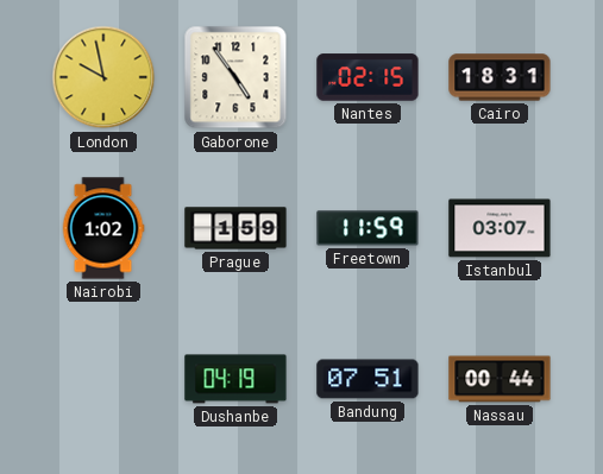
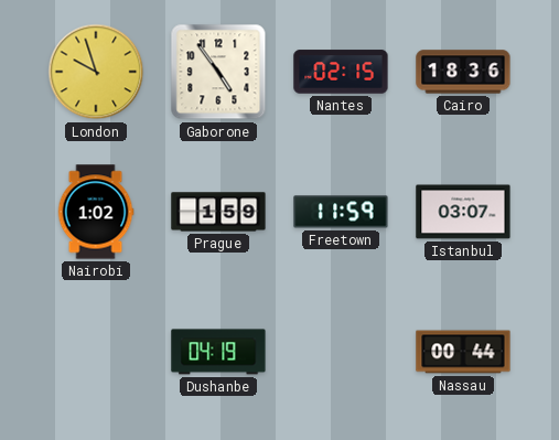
London: 9:58 -> 9:57 (96, 72)
Cairo: 18:31 -> 18:36 (463, 72)
Bandung: 07:51 -> none (368, 379)
